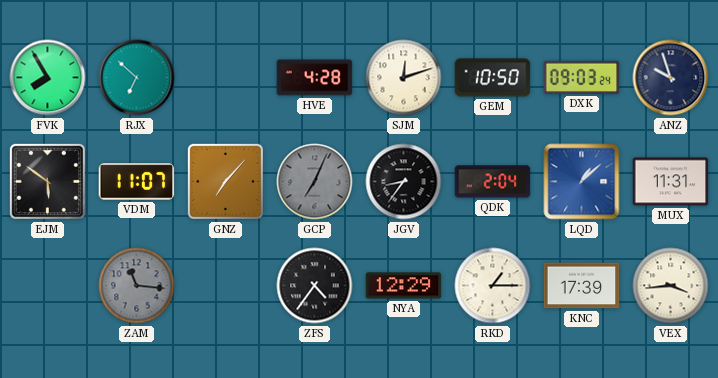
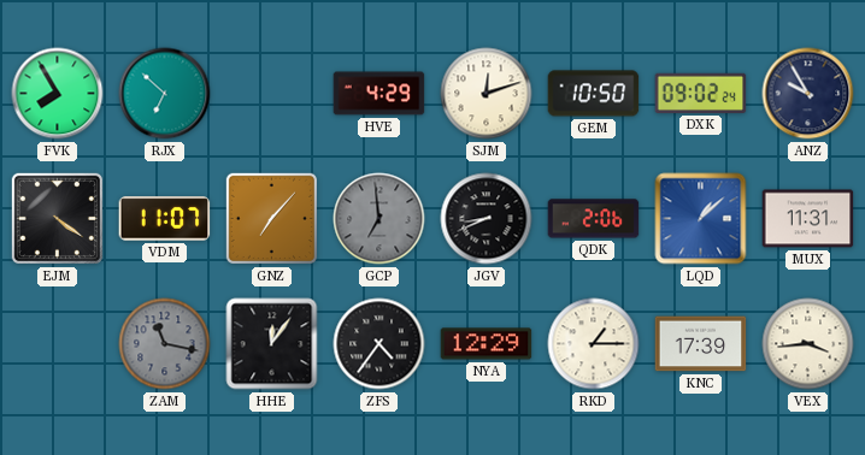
HVE: 4:28 -> 4:29 (379, 94)
DXK: 09:03 -> 09:02 (701, 93)
ANZ: 9:57 -> 9:55 (808, 94)
EJM: 5:51 -> 4:21 (57, 218)
GCP: 7:04 -> 6:59 (379, 219)
JGV: 8:36 -> 8:41 (487, 219)
QDK: 2:04 -> 2:06 (594, 219)
ZAM: 11:16 -> 11:17 (165, 344)
HHE: none -> 12:06 (272, 344)
